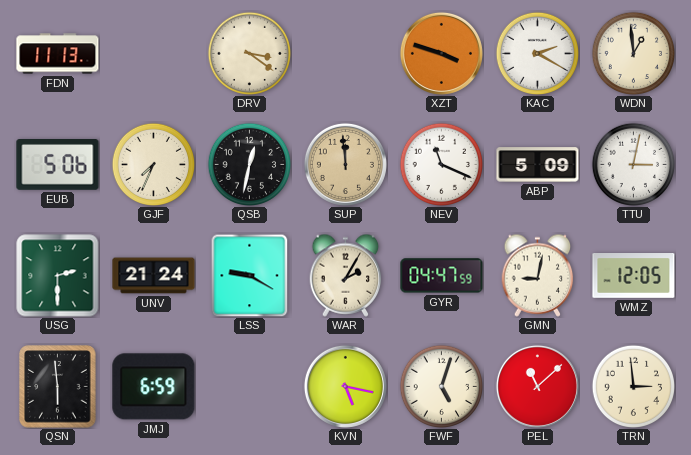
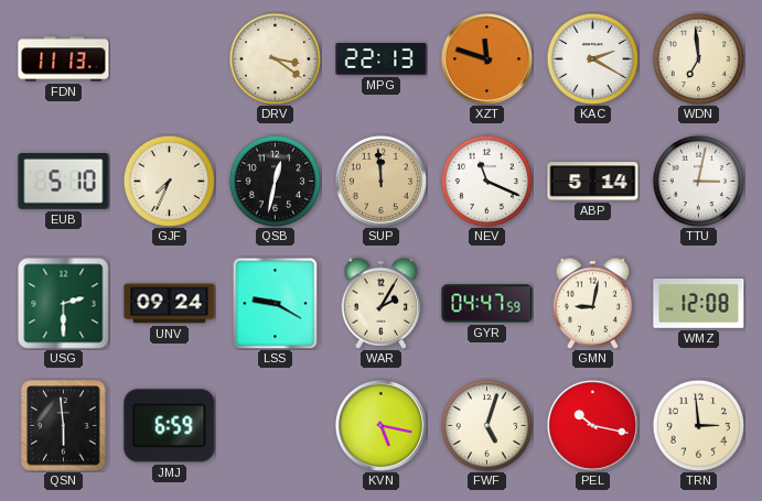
MPG: none -> 22:13 (382, 59)
XZT: 3:48 -> 11:48 (486, 58)
WDN: 12:59 -> 6:59 (698, 58)
EUB: 5:06 -> 5:10 (64, 182)
ABP: 5:09 -> 5:14 (593, 182)
UNV: 21:24 -> 09:24 (170, 304)
WMZ: 12:05 -> 12:08 (699, 304)
PEL: 11:08 -> 10:17 (592, 425)
